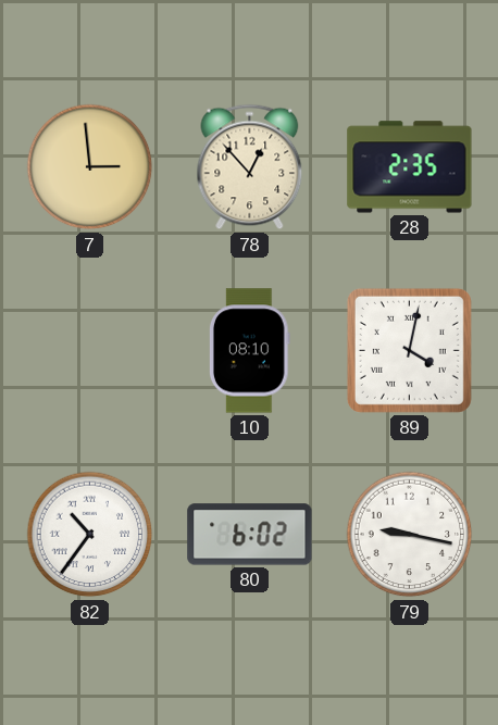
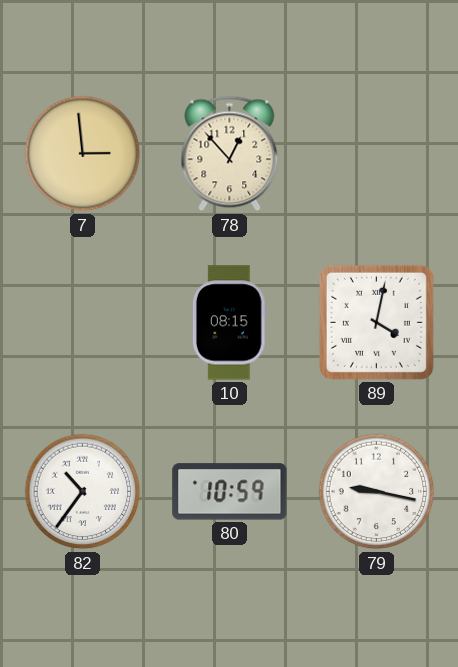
28: 2:35 -> none (410, 167)
10: 08:10 -> 08:15 (230, 323)
80: 6:02 -> 10:59 (230, 492)
